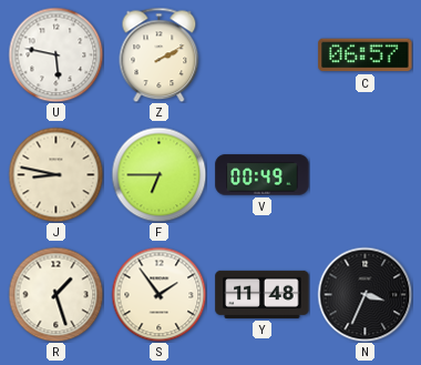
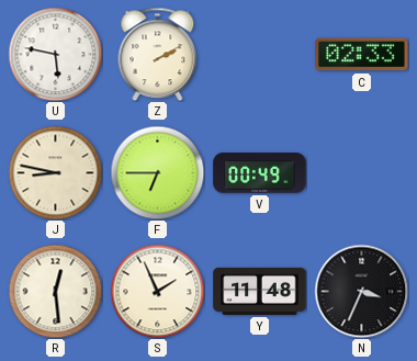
C: 06:57 -> 02:33 (362, 55)
R: 1:27 -> 12:29 (55, 291)
S: 1:54 -> 1:56 (157, 291)
